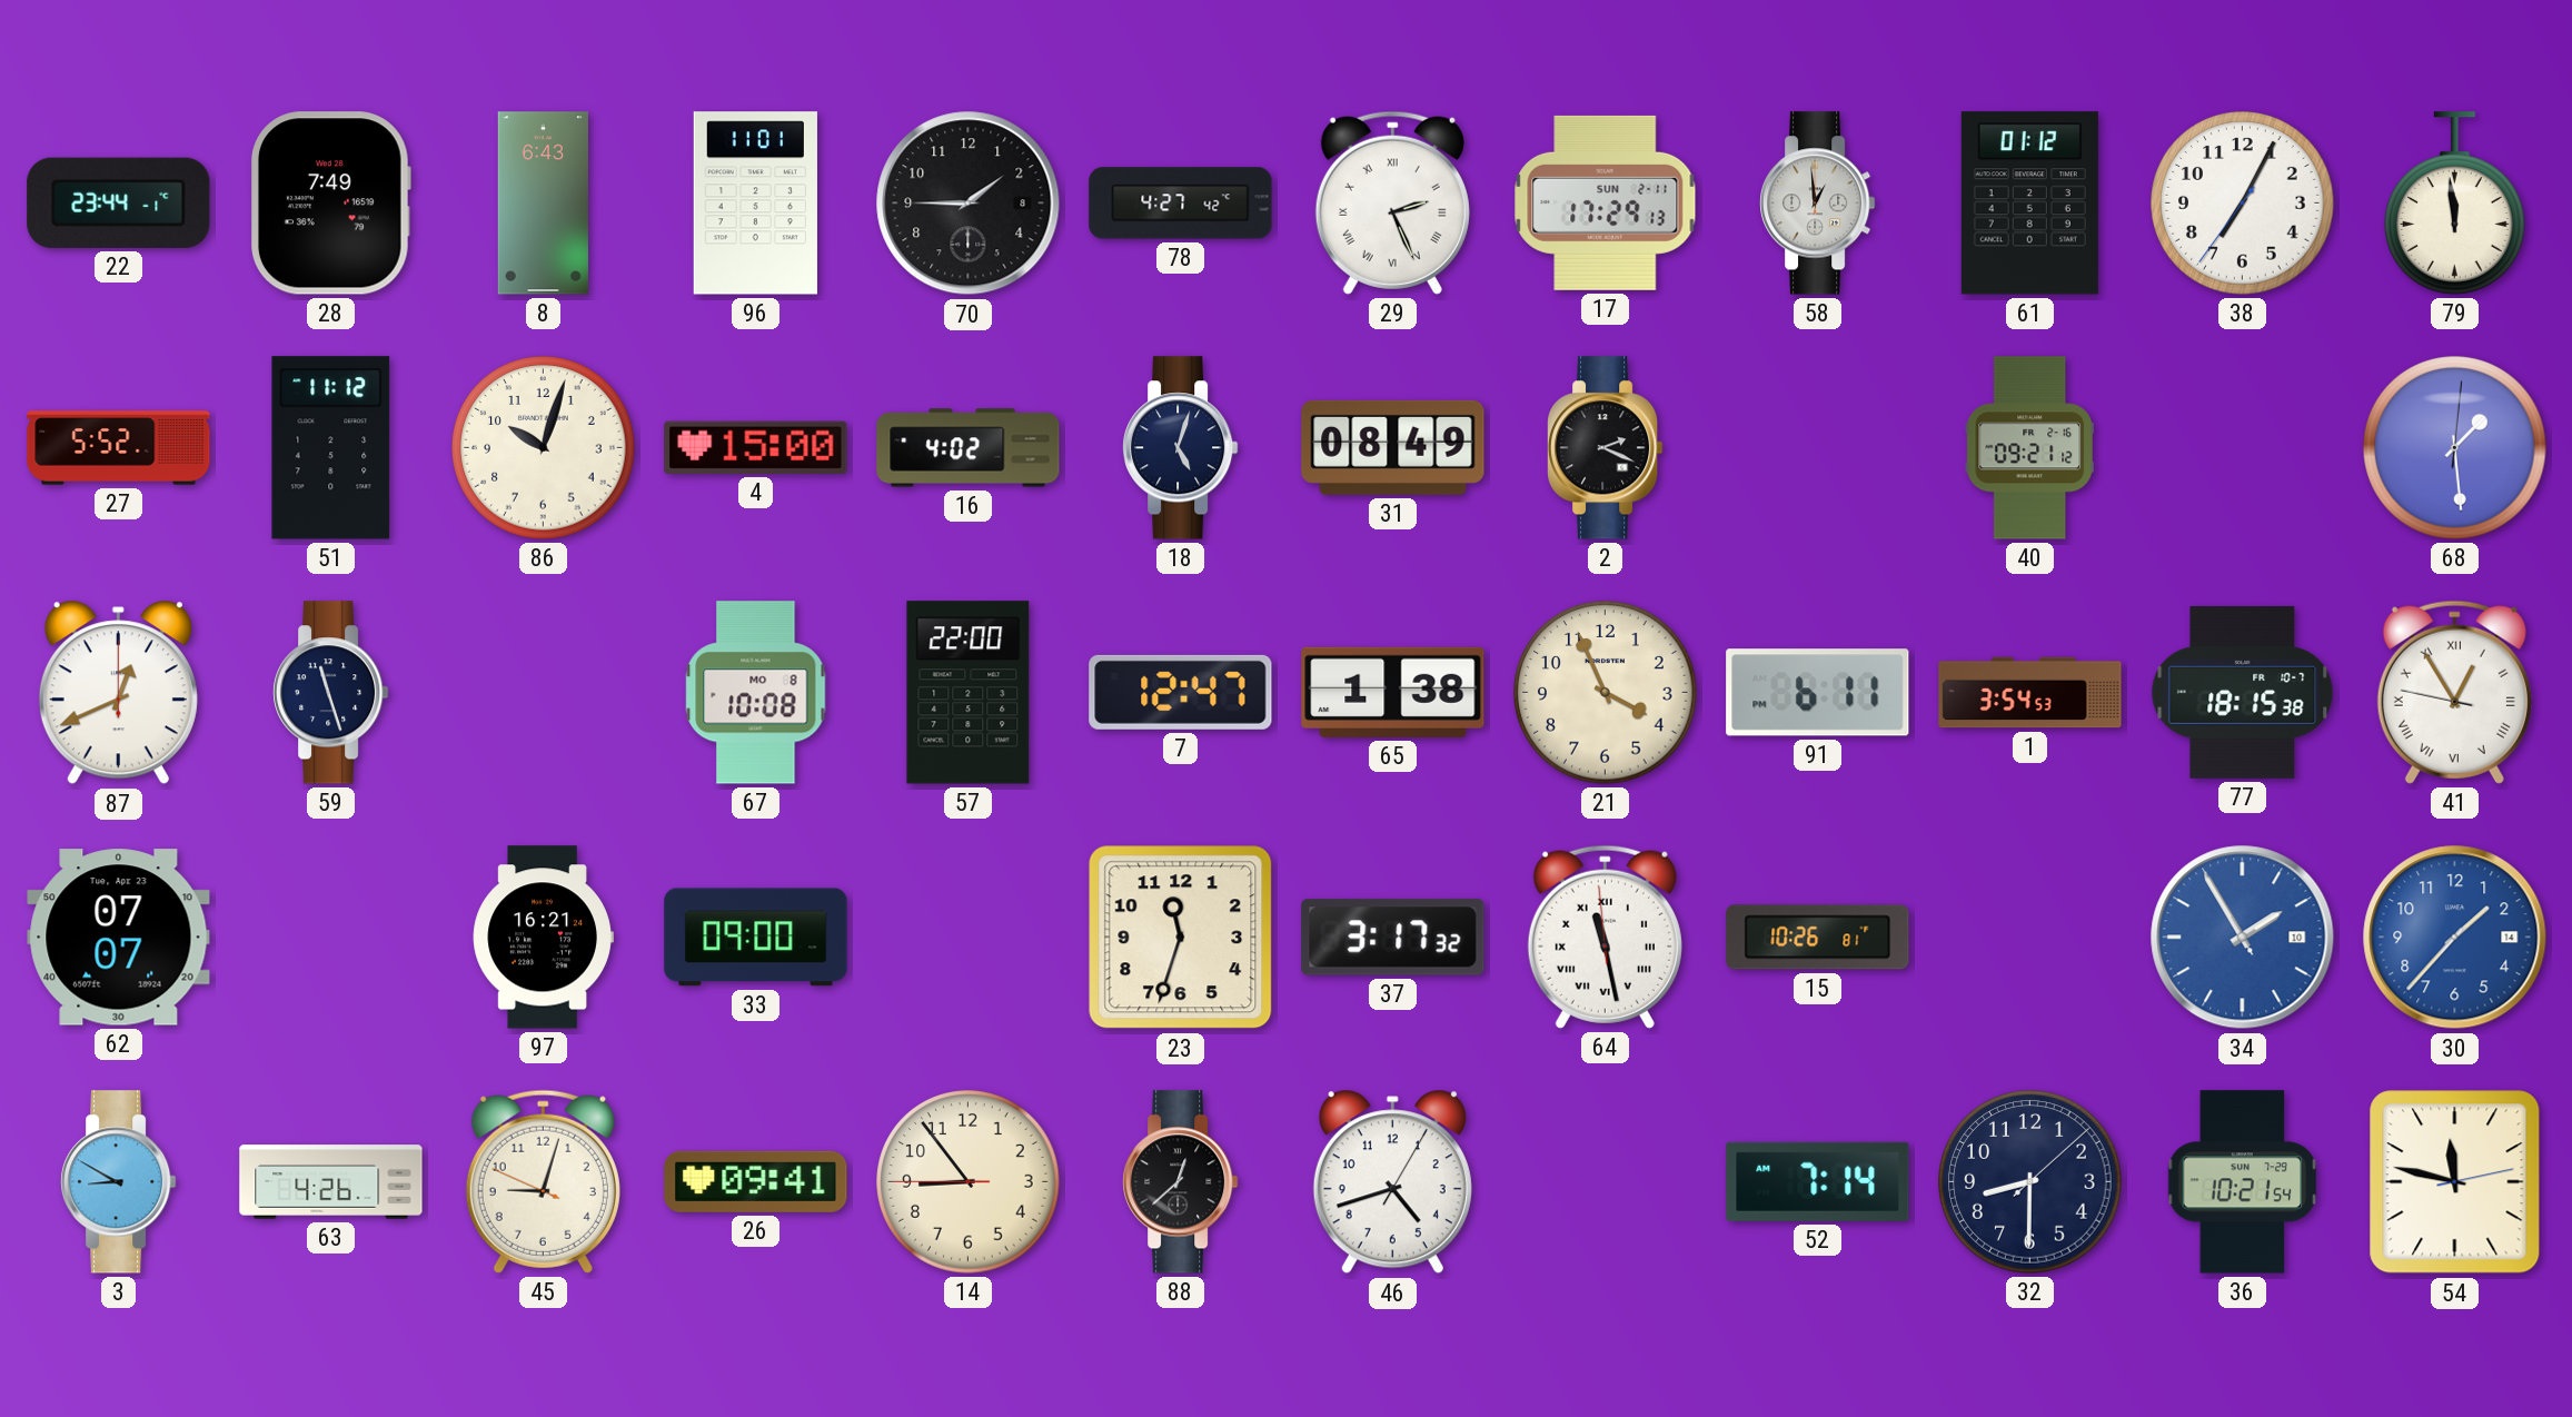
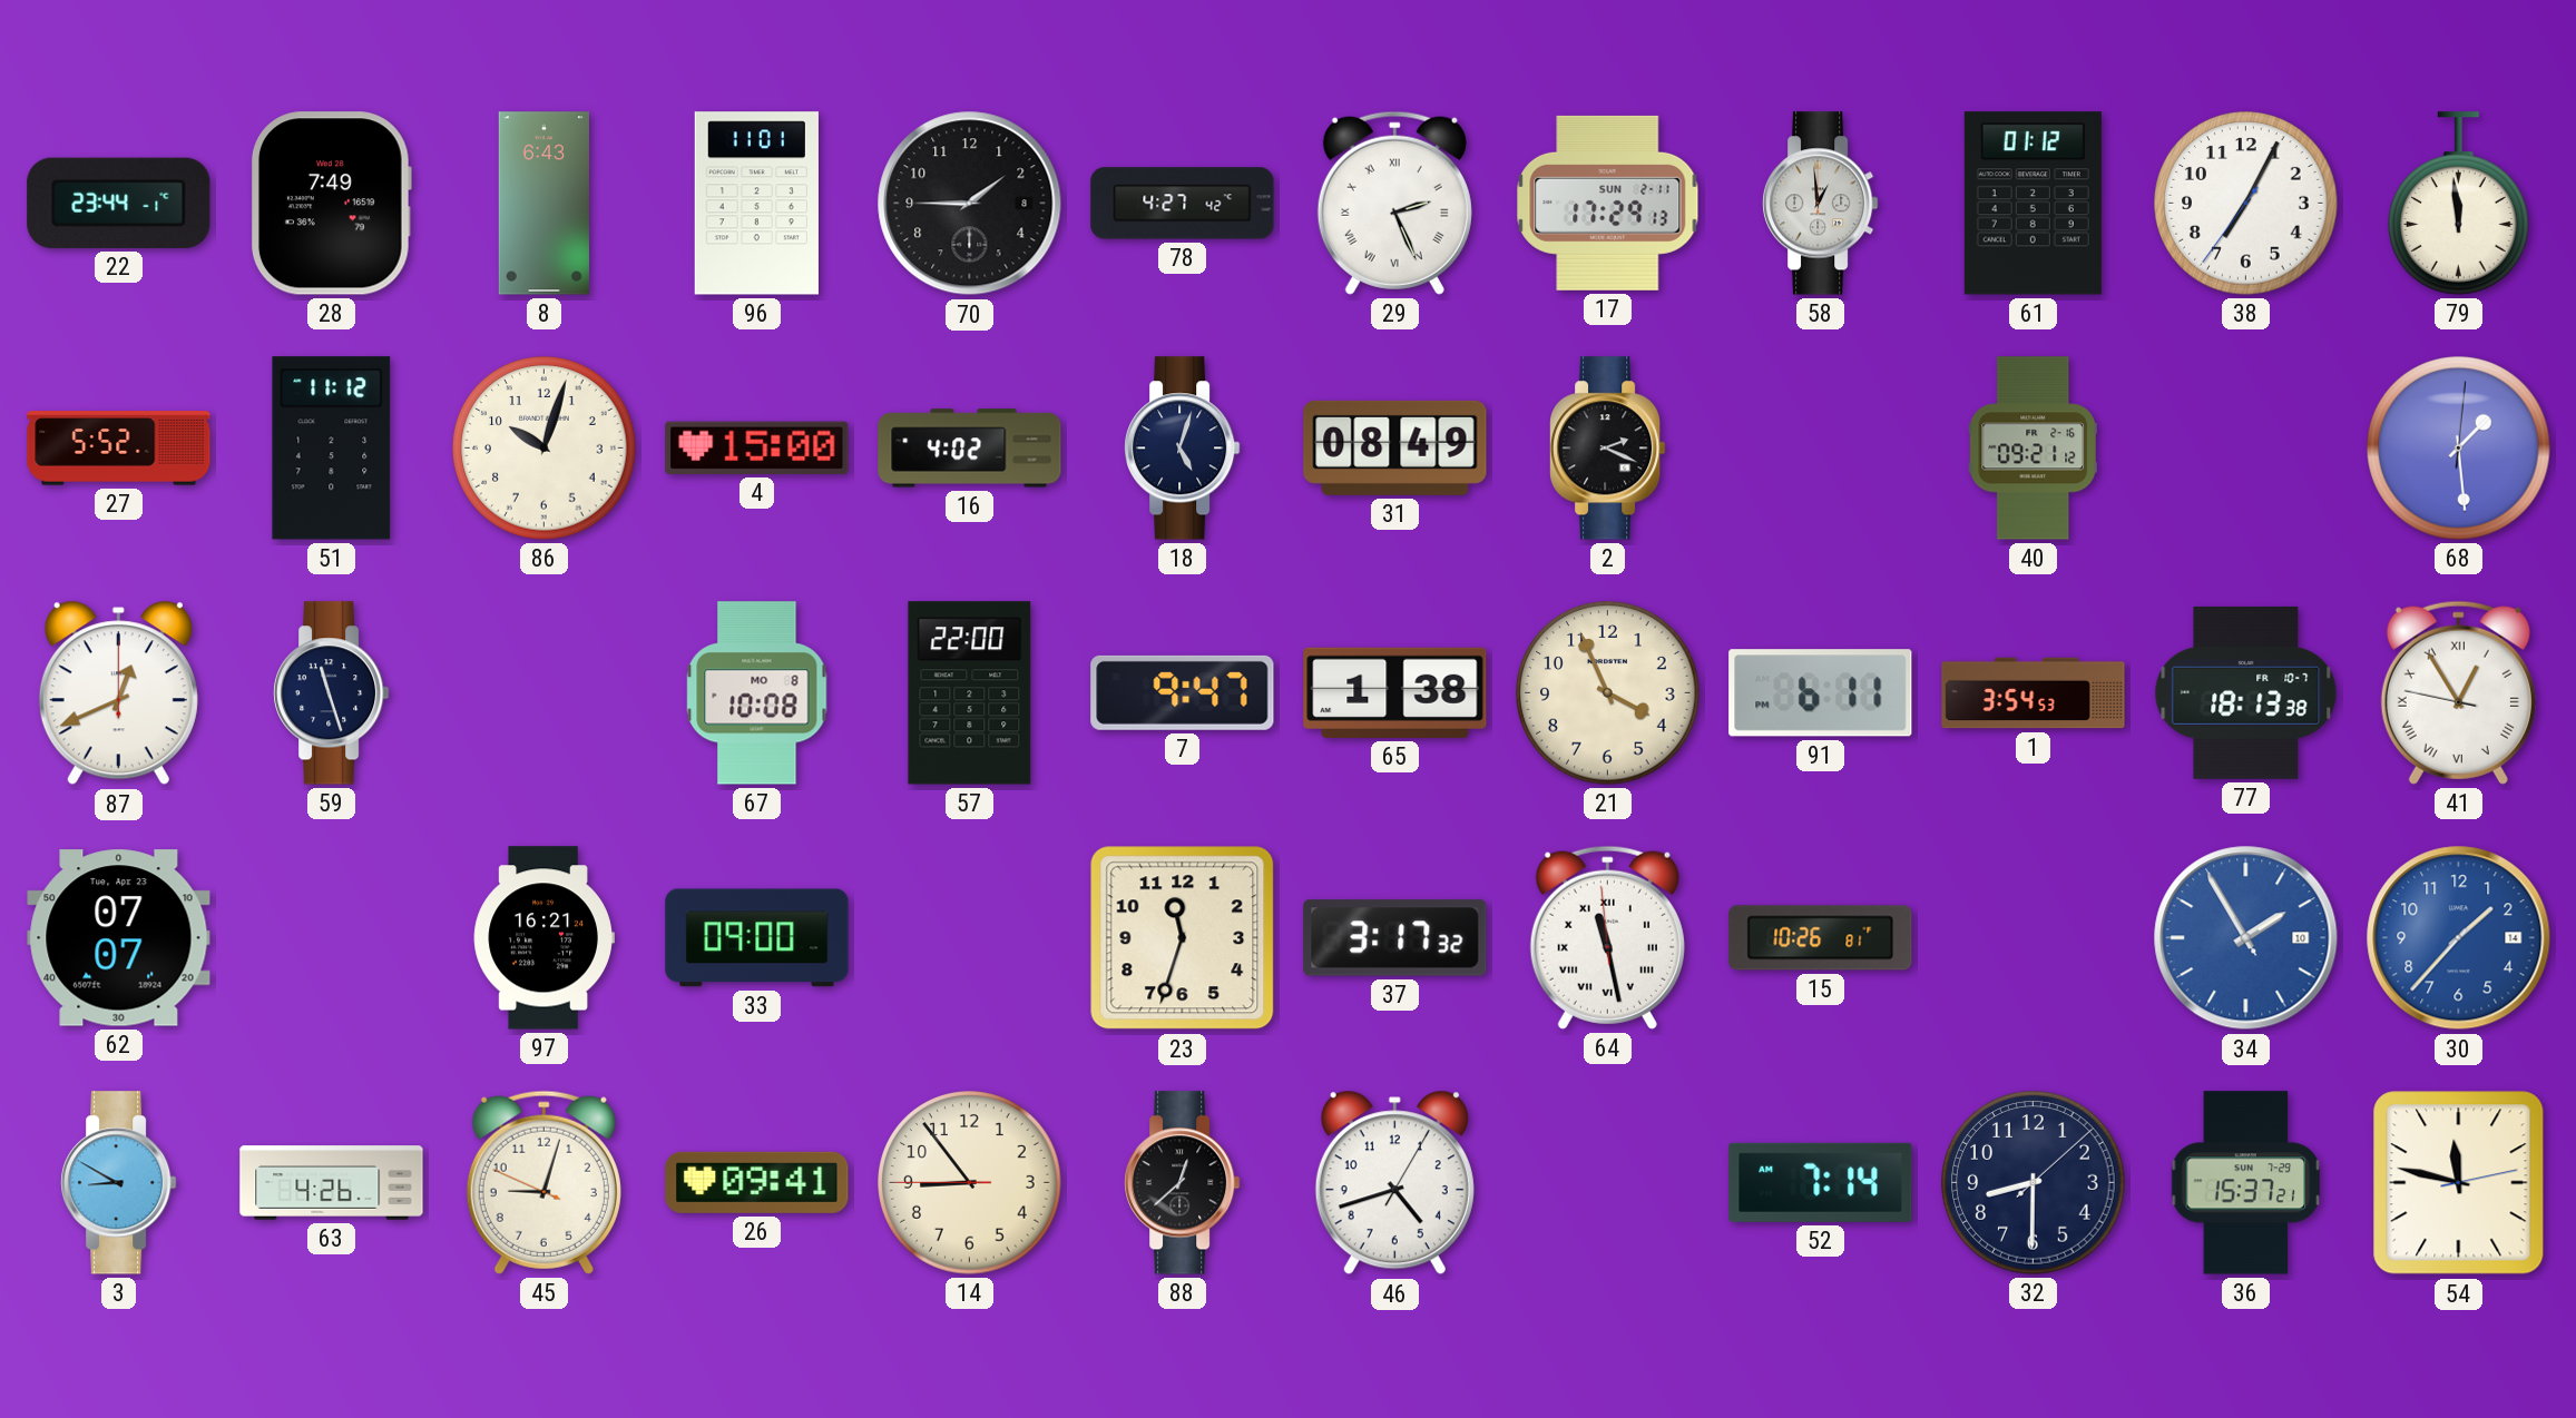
7: 12:47 -> 9:47 (1183, 692)
77: 18:15 -> 18:13 (2246, 692)
36: 10:21 -> 15:37 (2246, 1183)
